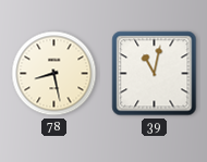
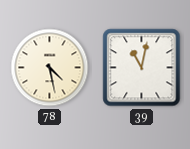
78: 8:28 -> 4:28 (50, 68)
